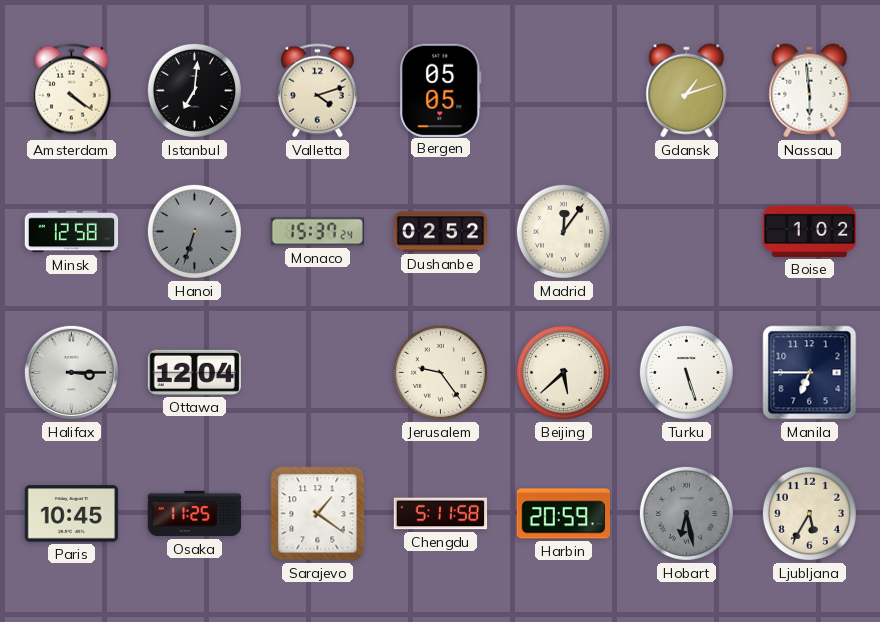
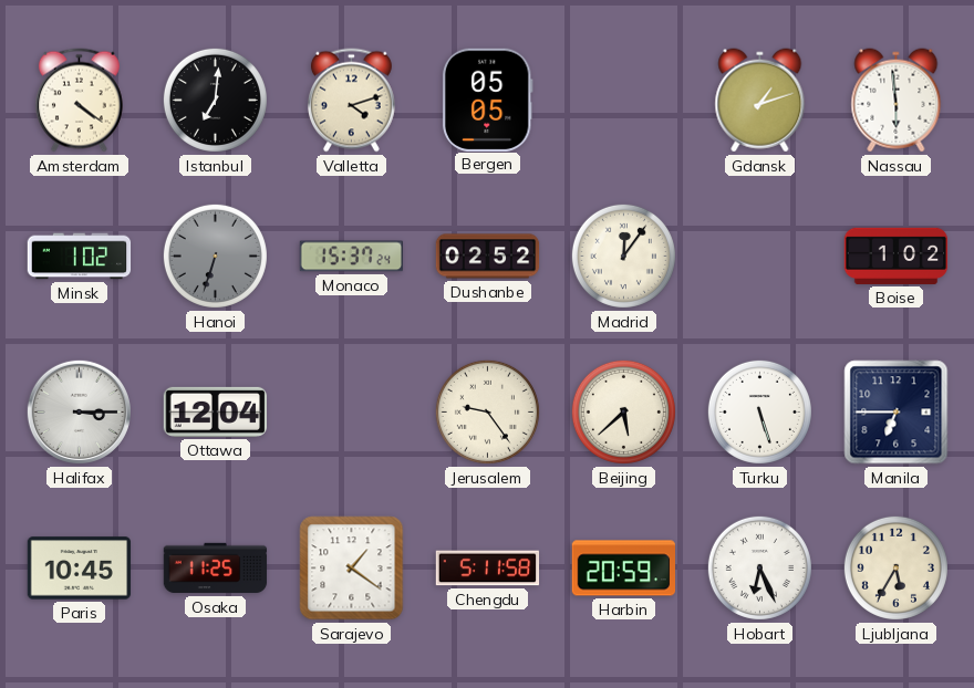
Minsk: 12:58 -> 1:02 (80, 257)
Hobart: 6:28 -> 6:26 (759, 567)
Hobart dial: grey -> white (759, 567)
